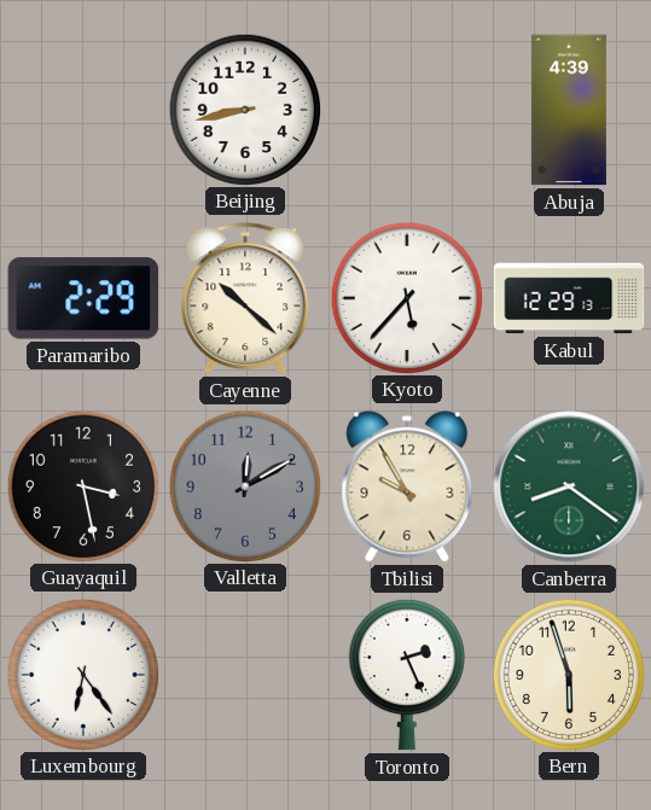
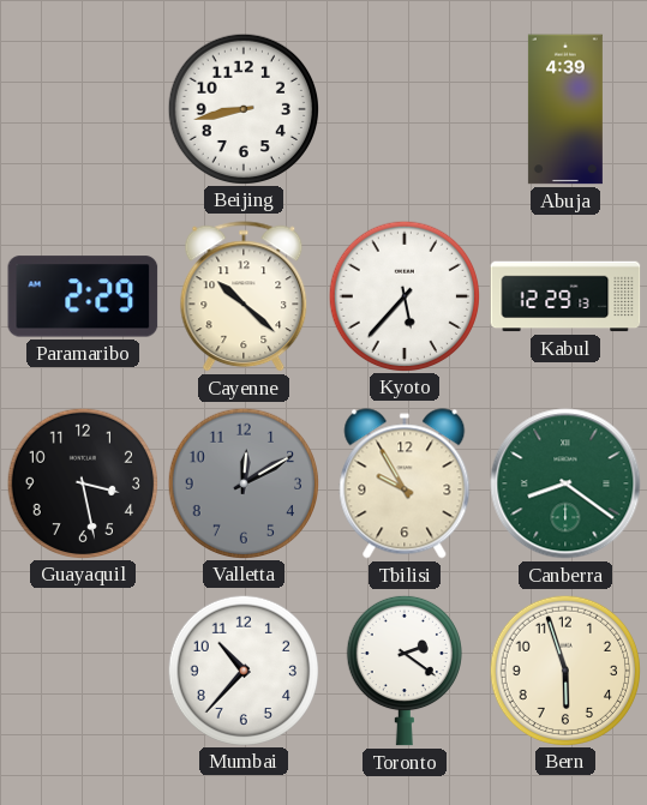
Luxembourg: 6:24 -> none (82, 674)
Mumbai: none -> 10:37 (242, 669)
Toronto: 2:26 -> 2:21 (405, 671)
